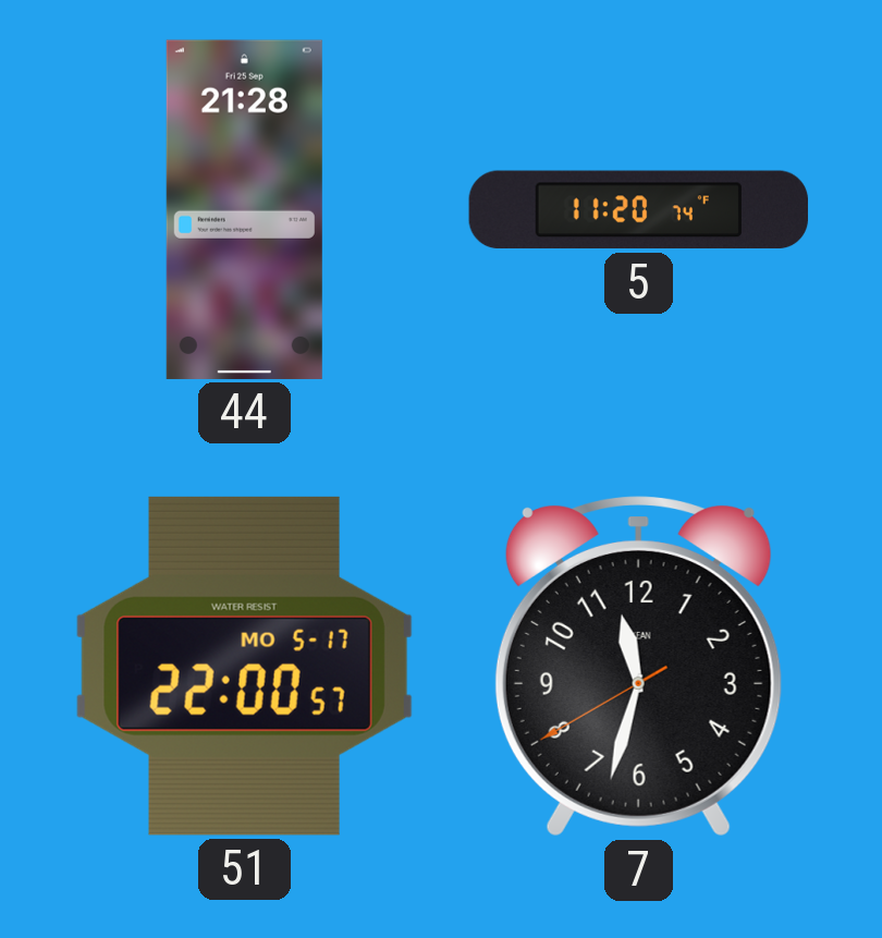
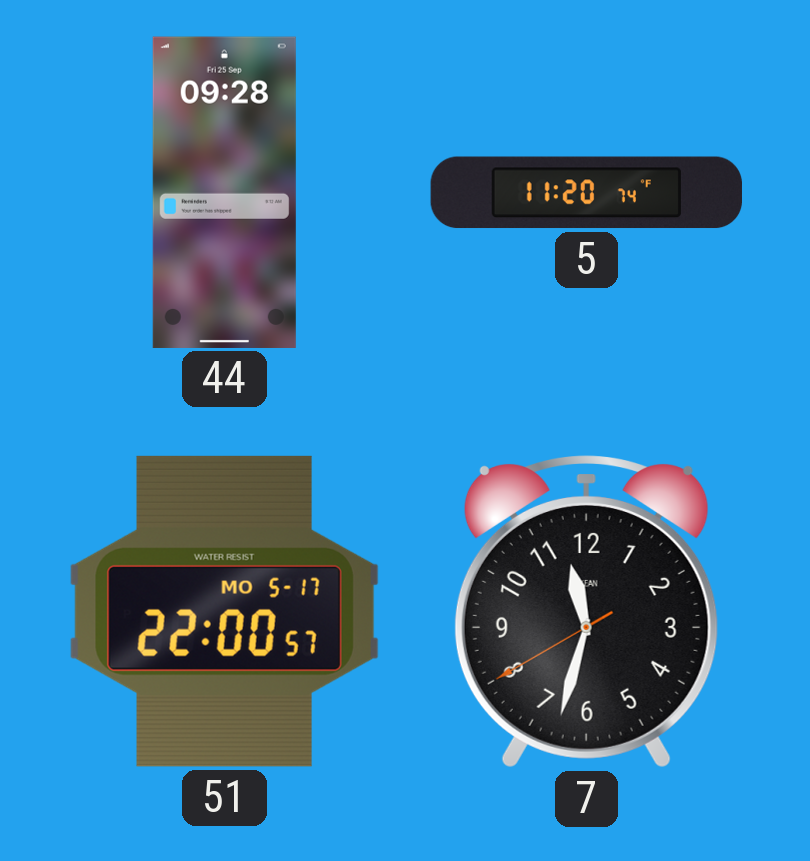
44: 21:28 -> 09:28 (224, 192)
